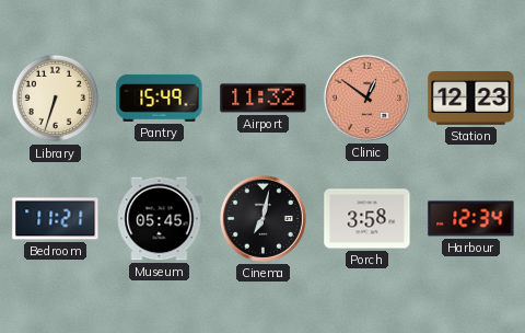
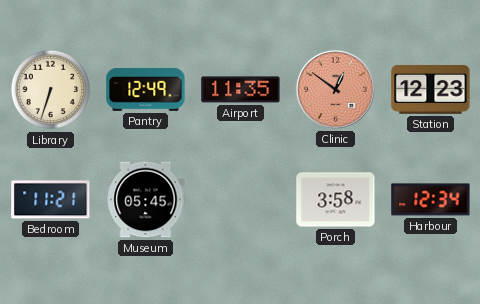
Pantry: 15:49 -> 12:49 (146, 89)
Airport: 11:32 -> 11:35 (241, 90)
Cinema: 7:02 -> none (262, 218)
